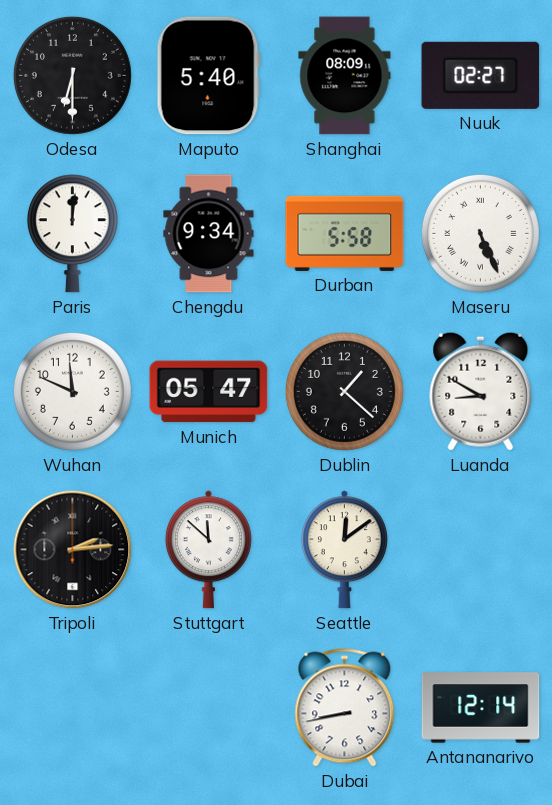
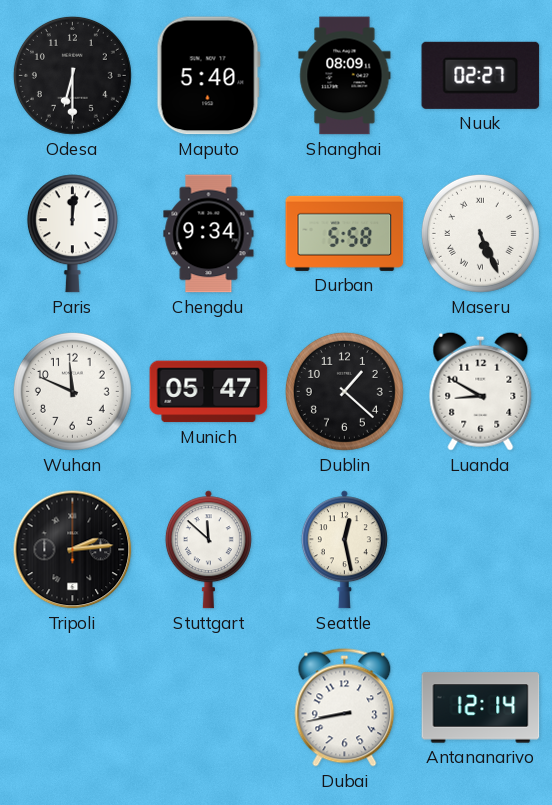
Seattle: 12:09 -> 12:28 (344, 550)
